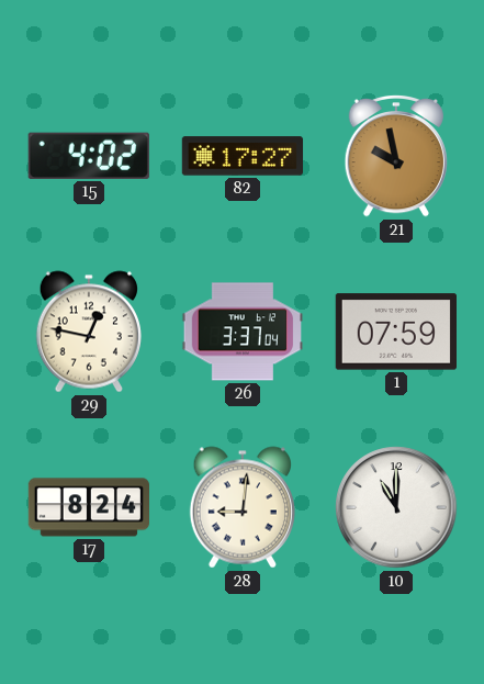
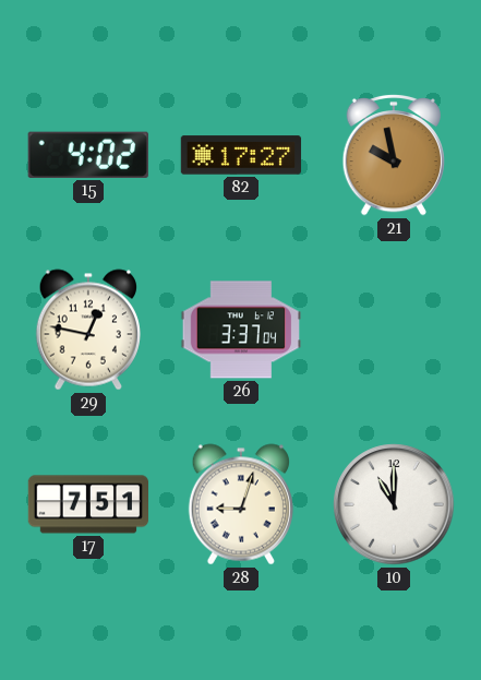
1: 07:59 -> none (395, 332)
17: 8:24 -> 7:51 (88, 504)
28: 9:01 -> 9:03 (241, 504)
